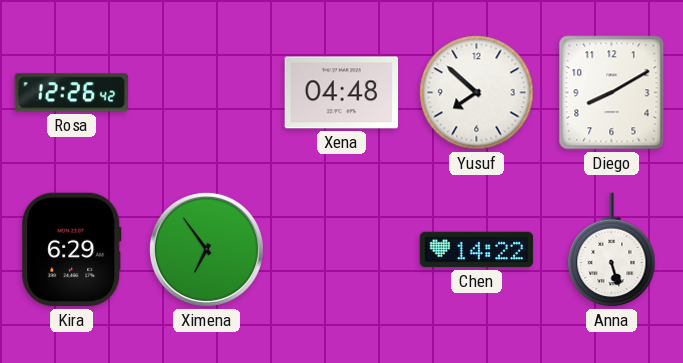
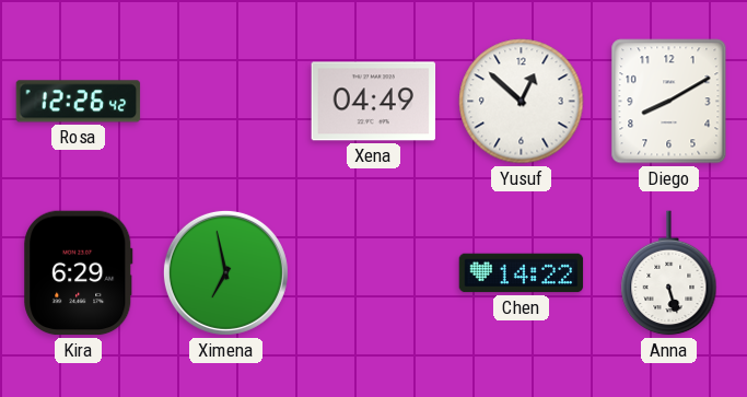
Xena: 04:48 -> 04:49 (374, 102)
Yusuf: 7:52 -> 12:52 (522, 102)
Ximena: 6:54 -> 6:58 (225, 272)
